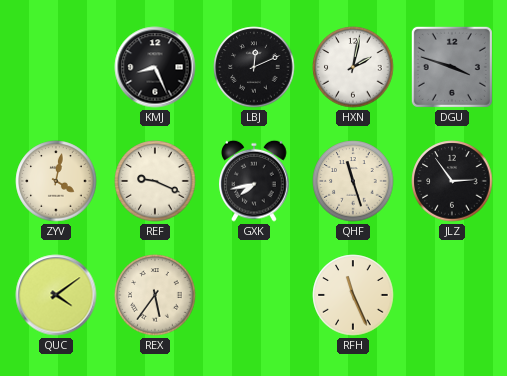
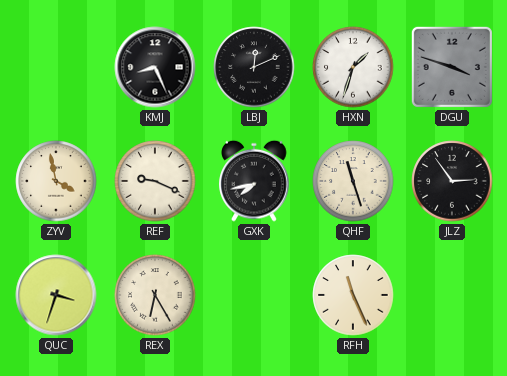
HXN: 2:02 -> 1:33 (353, 67)
ZYV: 4:02 -> 3:58 (56, 181)
QUC: 4:09 -> 3:33 (56, 295)
REX: 5:36 -> 6:25 (155, 295)
